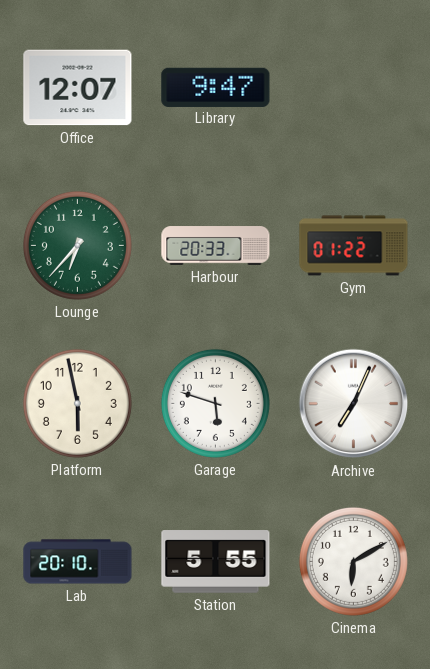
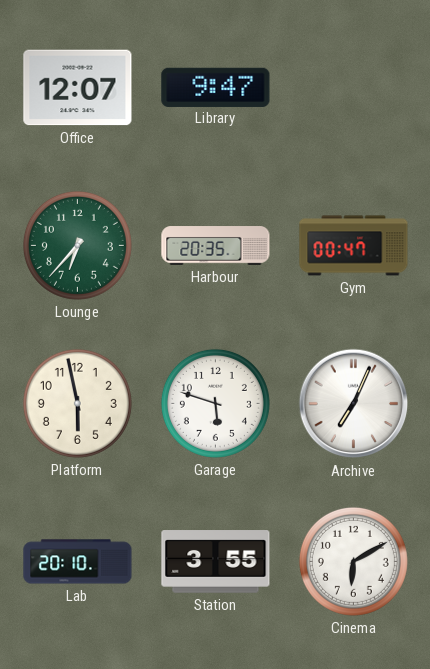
Harbour: 20:33 -> 20:35 (216, 246)
Gym: 01:22 -> 00:47 (354, 246)
Station: 5:55 -> 3:55 (216, 562)
